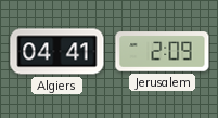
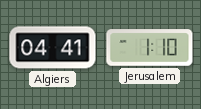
Jerusalem: 2:09 -> 1:10 (150, 48)
